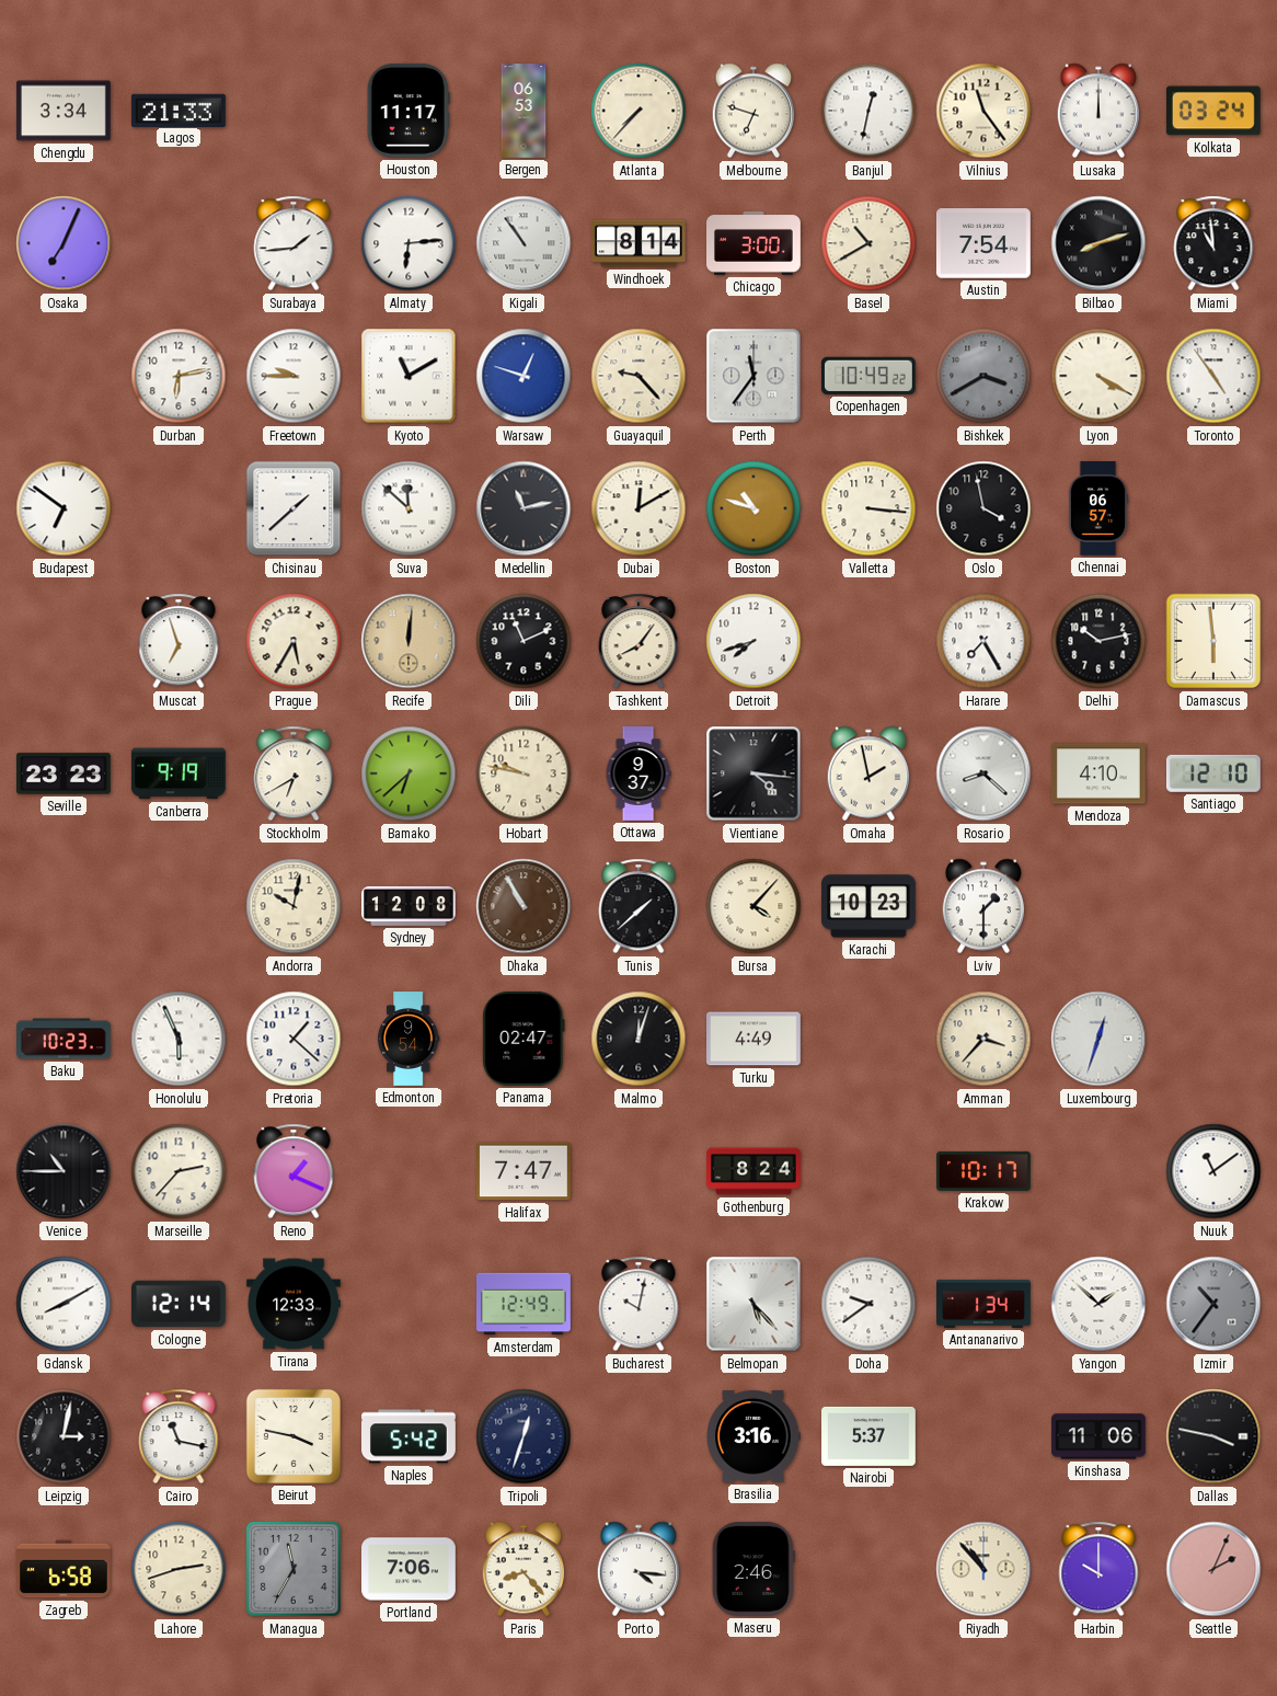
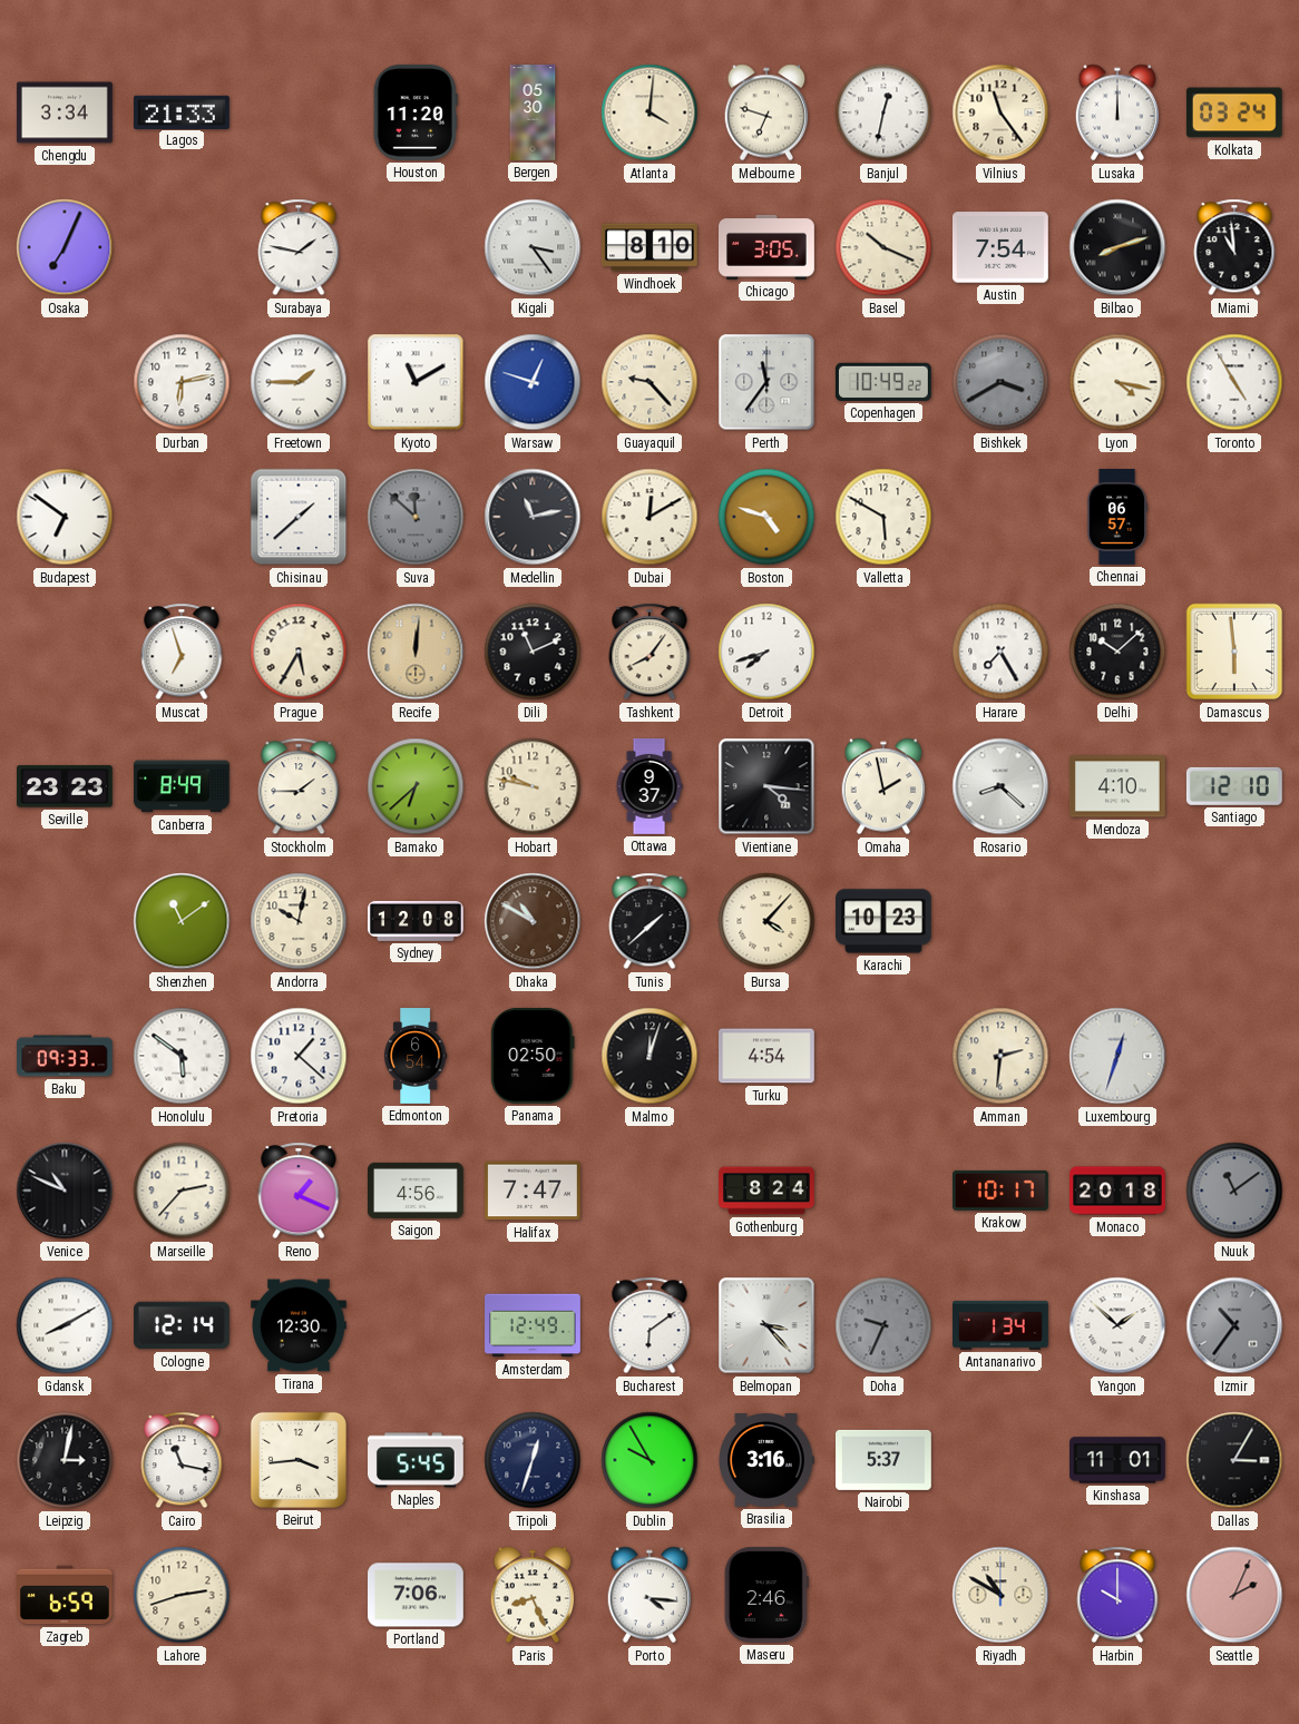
Houston: 11:17 -> 11:20 (416, 112)
Bergen: 06:53 -> 05:30 (533, 112)
Atlanta: 7:37 -> 4:01 (649, 112)
Surabaya: 1:44 -> 1:47 (299, 247)
Almaty: 6:14 -> none (409, 243)
Kigali: 10:54 -> 3:24 (533, 247)
Windhoek: 8:14 -> 8:10 (651, 247)
Chicago: 3:00 -> 3:05 (768, 247)
Basel: 10:40 -> 10:19 (883, 247)
Freetown: 9:45 -> 1:45 (299, 382)
Lyon: 4:20 -> 4:17 (1117, 382)
Toronto: 4:54 -> 4:55 (1234, 382)
Suva dial: white -> grey (416, 517)
Boston: 10:48 -> 4:48 (766, 517)
Valletta: 3:16 -> 5:50 (883, 517)
Oslo: 3:58 -> none (983, 508)
Delhi: 10:13 -> 10:08 (1117, 652)
Canberra: 9:19 -> 8:49 (182, 786)
Stockholm: 6:40 -> 1:45 (299, 786)
Shenzhen: none -> 11:09 (182, 921)
Dhaka: 10:55 -> 10:50 (533, 921)
Lviv: 1:30 -> none (983, 906)
Baku: 10:23 -> 09:33 (66, 1056)
Honolulu: 5:56 -> 5:51 (182, 1056)
Edmonton: 9:54 -> 6:54 (416, 1056)
Panama: 02:47 -> 02:50 (533, 1056)
Turku: 4:49 -> 4:54 (768, 1056)
Amman: 3:37 -> 2:31 (1000, 1056)
Venice: 10:45 -> 10:49 (65, 1191)
Saigon: none -> 4:56 (417, 1191)
Monaco: none -> 20:18 (1119, 1191)
Nuuk dial: white -> grey (1234, 1191)
Tirana: 12:33 -> 12:30 (300, 1325)
Bucharest: 10:02 -> 6:09 (649, 1325)
Belmopan: 5:23 -> 3:23 (766, 1325)
Doha: 9:39 -> 9:34 (883, 1325)
Doha dial: white -> grey (883, 1325)
Beirut: 3:47 -> 3:44 (299, 1460)
Naples: 5:42 -> 5:45 (417, 1460)
Dublin: none -> 9:55 (649, 1460)
Kinshasa: 11:06 -> 11:01 (1119, 1460)
Dallas: 3:47 -> 3:05 (1234, 1460)
Zagreb: 6:58 -> 6:59 (66, 1595)
Managua: 11:35 -> none (294, 1569)
Paris: 8:23 -> 8:26 (533, 1595)
Riyadh: 10:53 -> 10:50 (1000, 1595)
